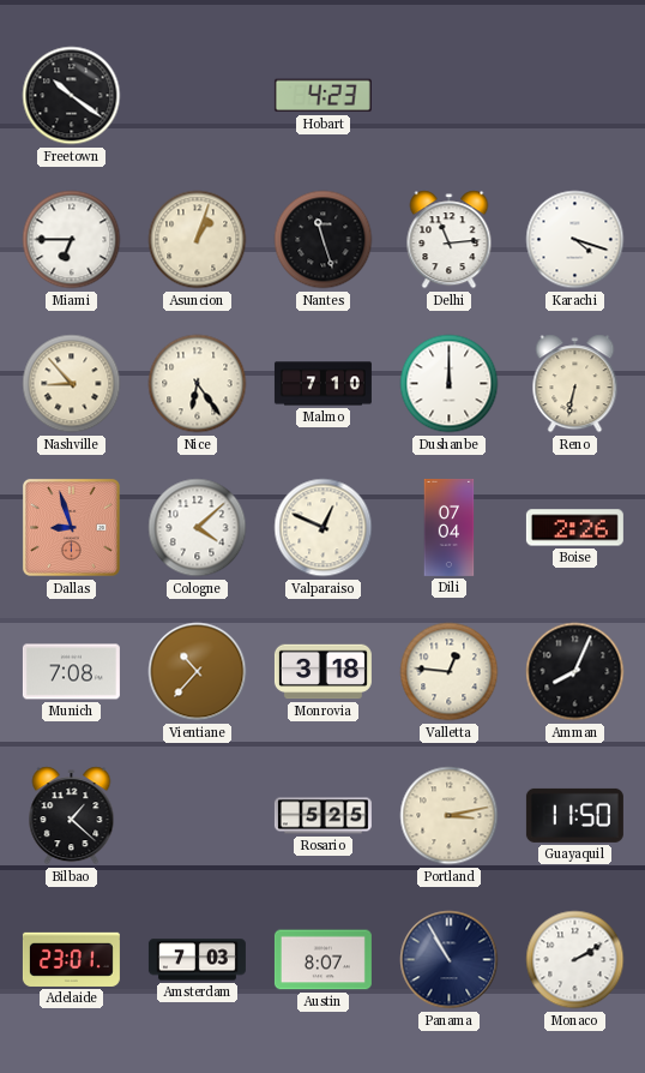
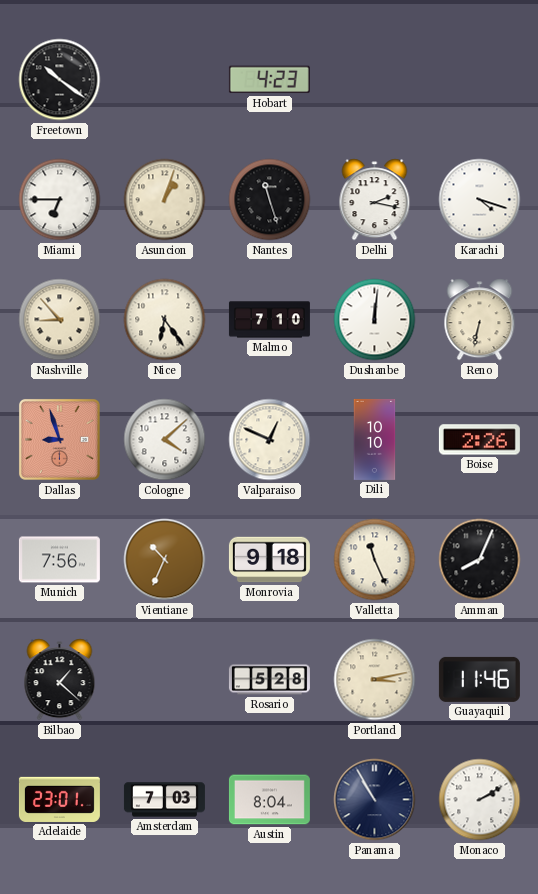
Delhi: 11:14 -> 2:17 (375, 200)
Dushanbe: 12:00 -> 12:01 (375, 320)
Dili: 07:04 -> 10:10 (375, 439)
Munich: 7:08 -> 7:56 (59, 560)
Vientiane: 10:37 -> 10:34 (165, 560)
Monrovia: 3:18 -> 9:18 (269, 560)
Valletta: 12:46 -> 11:26 (375, 560)
Rosario: 5:25 -> 5:28 (269, 680)
Guayaquil: 11:50 -> 11:46 (479, 679)
Austin: 8:07 -> 8:04 (269, 800)
